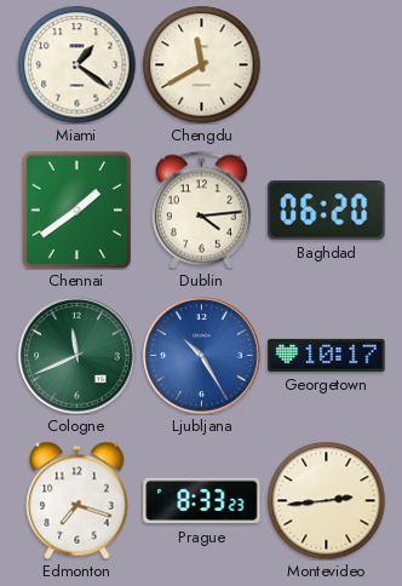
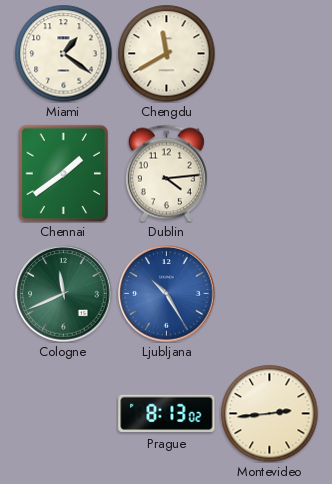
Baghdad: 06:20 -> none (327, 211)
Georgetown: 10:17 -> none (327, 355)
Edmonton: 7:18 -> none (77, 500)
Prague: 8:33 -> 8:13 (167, 414)
